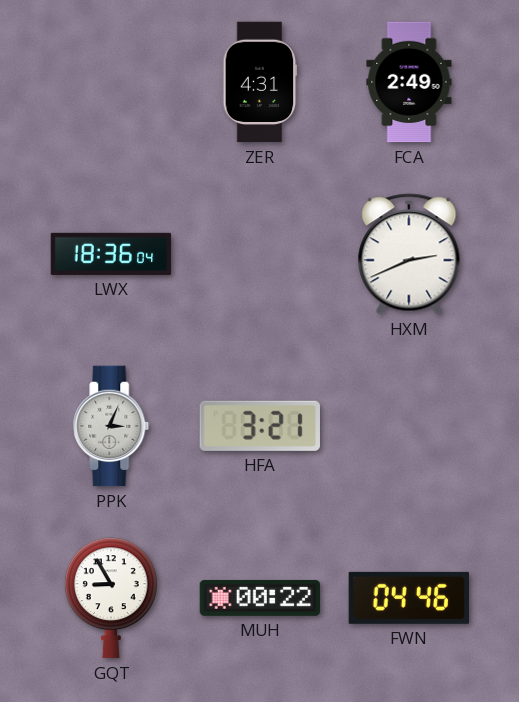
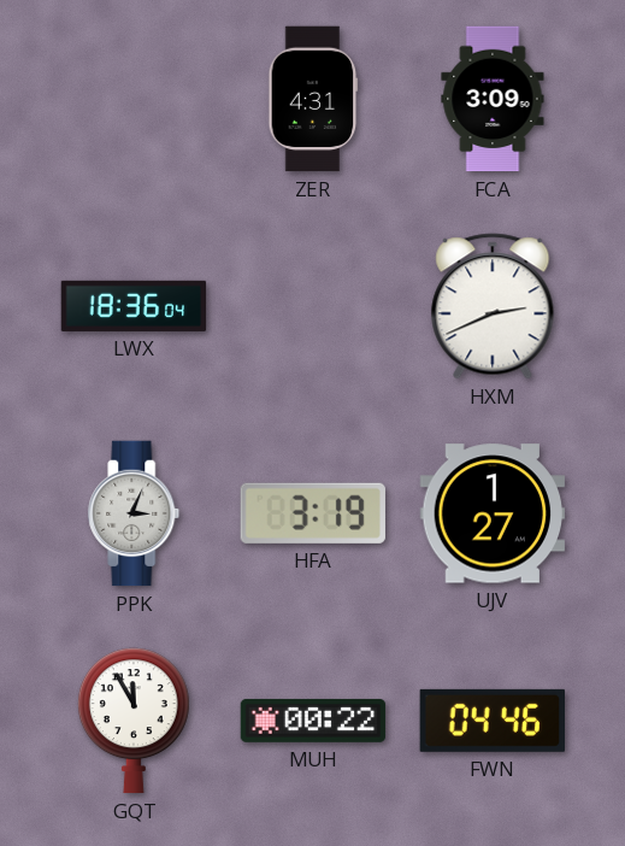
FCA: 2:49 -> 3:09 (493, 99)
HFA: 3:21 -> 3:19 (313, 513)
UJV: none -> 1:27 (493, 513)
GQT: 8:55 -> 11:55 (134, 721)
